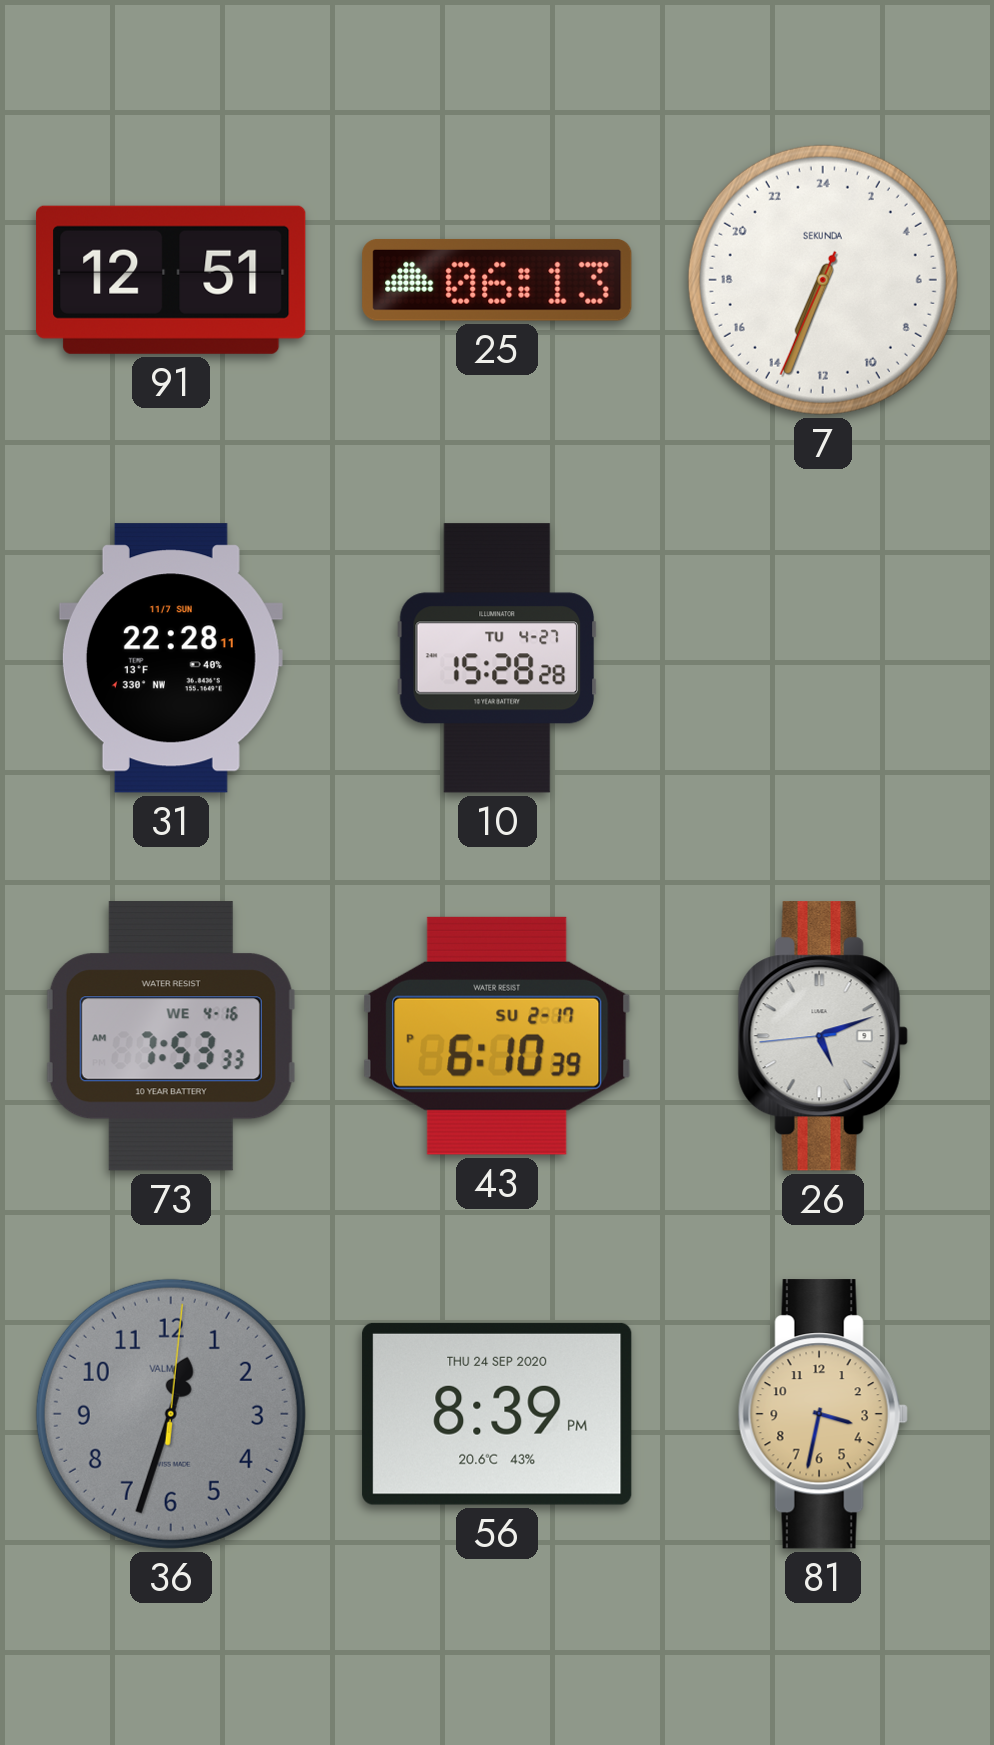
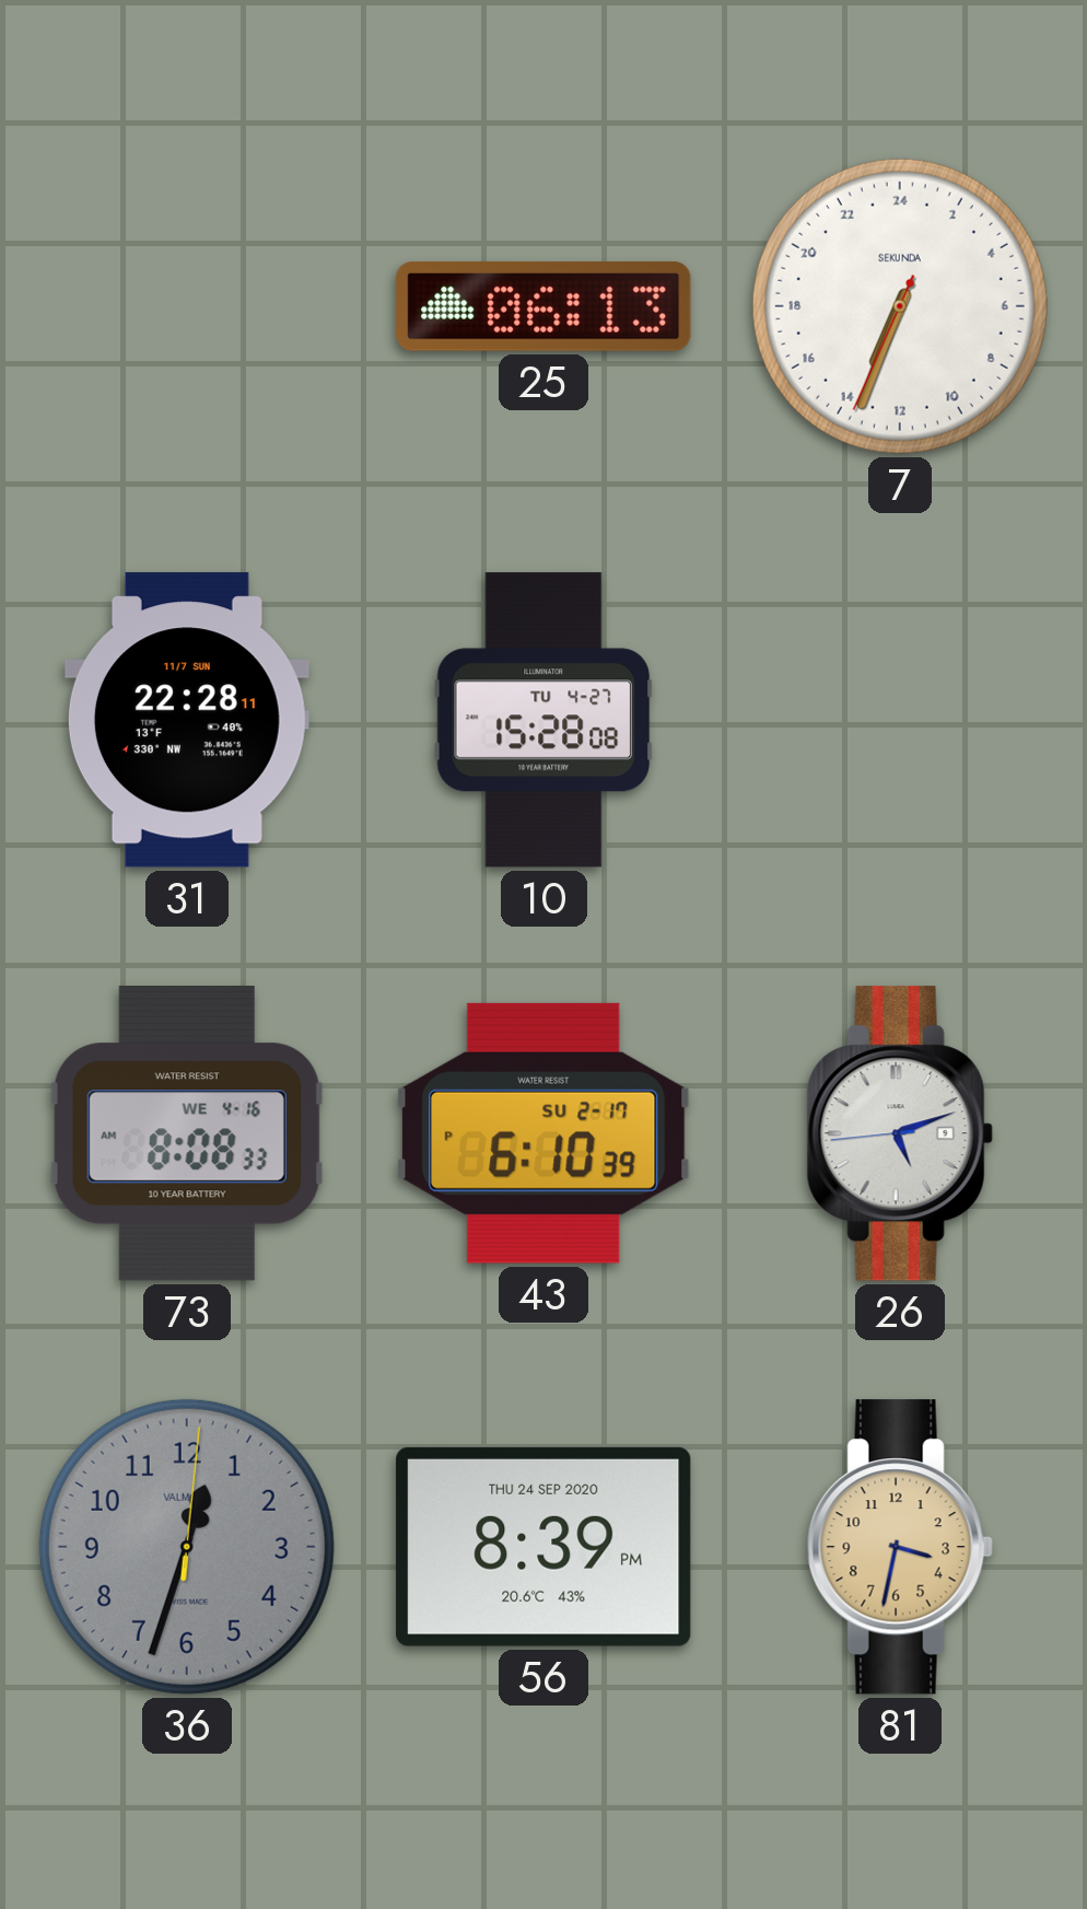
91: 12:51 -> none (171, 280)
10: 15:28:28 -> 15:28:08 (543, 720)
73: 7:53 -> 8:08 (187, 1133)
